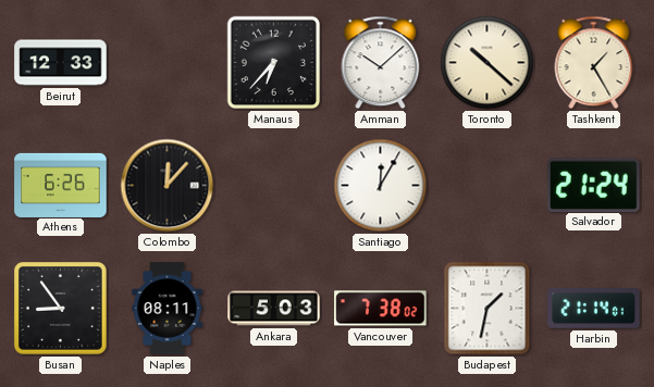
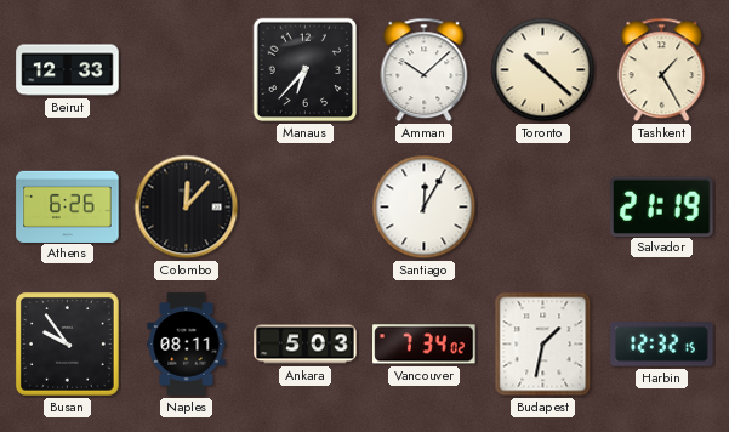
Salvador: 21:24 -> 21:19 (662, 206)
Busan: 8:54 -> 9:54 (67, 343)
Vancouver: 7:38 -> 7:34 (425, 345)
Harbin: 21:14 -> 12:32 (662, 345)
